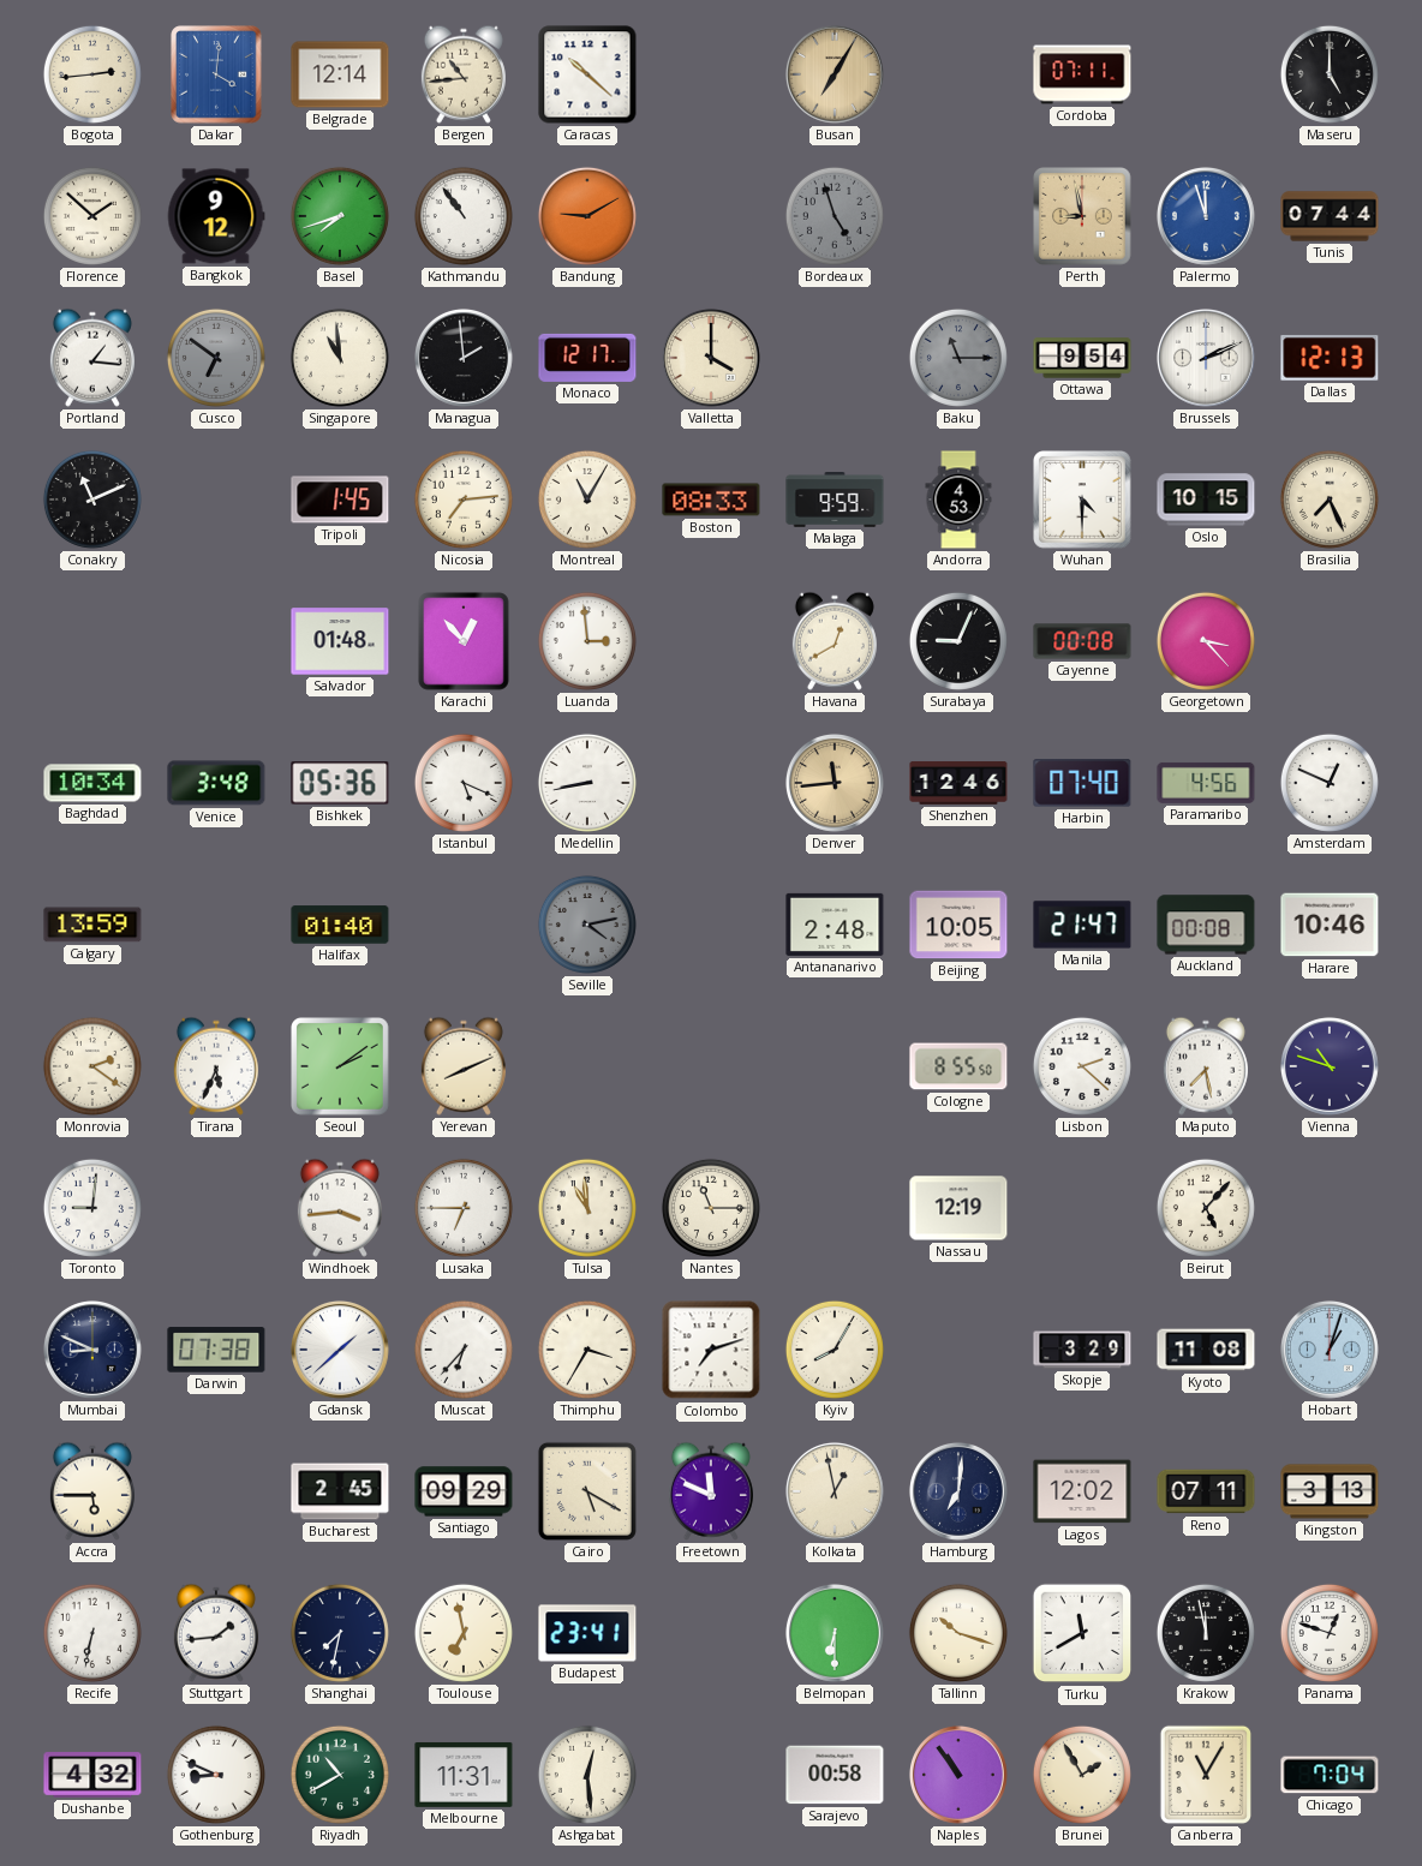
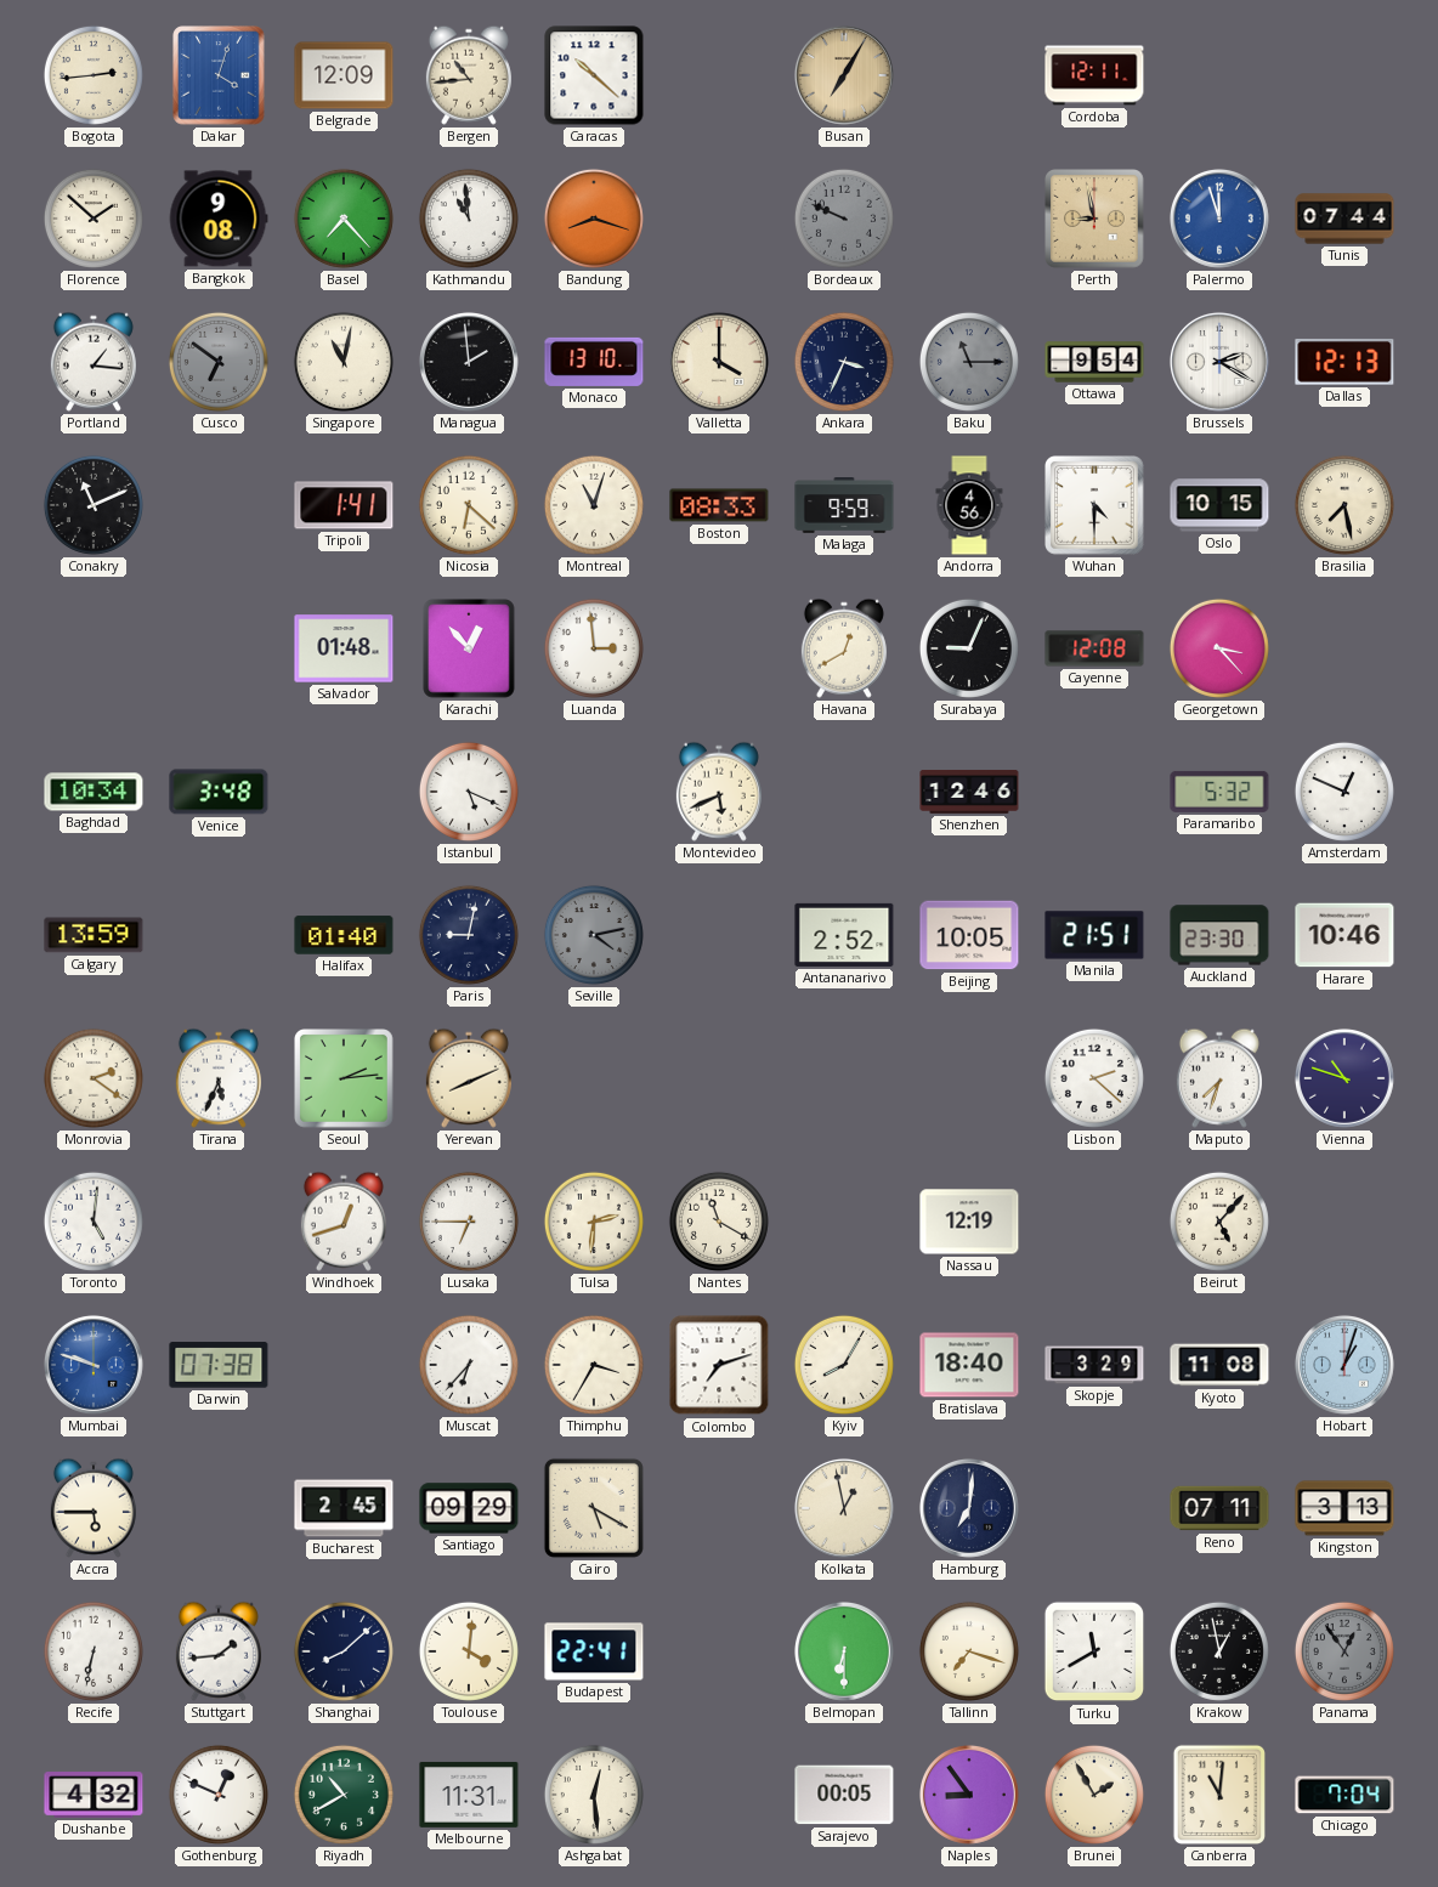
Dakar: 4:01 -> 4:03 (219, 75)
Belgrade: 12:14 -> 12:09 (344, 75)
Cordoba: 07:11 -> 12:11 (1094, 75)
Maseru: 5:00 -> none (1330, 74)
Bangkok: 9:12 -> 9:08 (219, 219)
Basel: 7:42 -> 7:23 (344, 219)
Kathmandu: 10:54 -> 10:59 (469, 219)
Bandung: 9:10 -> 8:18 (594, 219)
Bordeaux: 4:57 -> 9:49 (844, 219)
Singapore: 10:59 -> 11:02 (344, 362)
Monaco: 12:17 -> 13:10 (594, 362)
Ankara: none -> 3:34 (844, 362)
Brussels: 2:11 -> 2:20 (1219, 362)
Tripoli: 1:45 -> 1:41 (344, 505)
Nicosia: 7:14 -> 6:22 (469, 505)
Montreal: 11:05 -> 11:03 (594, 505)
Andorra: 4:53 -> 4:56 (969, 505)
Brasilia: 7:26 -> 7:28 (1344, 505)
Cayenne: 00:08 -> 12:08 (1094, 648)
Bishkek: 05:36 -> none (340, 783)
Medellin: 8:43 -> none (587, 783)
Montevideo: none -> 5:41 (719, 792)
Denver: 11:44 -> none (835, 783)
Harbin: 07:40 -> none (1082, 783)
Paramaribo: 4:56 -> 5:32 (1219, 792)
Paris: none -> 9:02 (469, 935)
Antananarivo: 2:48 -> 2:52 (844, 935)
Manila: 21:47 -> 21:51 (1094, 935)
Auckland: 00:08 -> 23:30 (1219, 935)
Seoul: 2:09 -> 2:14 (345, 1079)
Cologne: 8:55 -> none (958, 1066)
Maputo: 7:28 -> 7:33 (1219, 1078)
Toronto: 9:01 -> 5:01 (94, 1222)
Windhoek: 3:44 -> 12:42 (344, 1222)
Tulsa: 10:59 -> 2:31 (594, 1222)
Nantes: 11:15 -> 11:20 (719, 1222)
Mumbai: 8:49 -> 9:48 (94, 1365)
Mumbai dial: navy -> blue (94, 1365)
Gdansk: 1:38 -> none (340, 1350)
Bratislava: none -> 18:40 (969, 1365)
Freetown: 11:49 -> none (711, 1491)
Lagos: 12:02 -> none (1082, 1491)
Shanghai: 7:32 -> 8:08 (344, 1651)
Toulouse: 6:58 -> 4:01 (469, 1651)
Budapest: 23:41 -> 22:41 (594, 1651)
Tallinn: 10:18 -> 7:18 (969, 1651)
Krakow: 11:58 -> 12:58 (1219, 1651)
Panama: 12:48 -> 12:54 (1344, 1651)
Panama dial: white -> grey (1344, 1651)
Gothenburg: 8:49 -> 12:49 (219, 1795)
Sarajevo: 00:58 -> 00:05 (844, 1795)
Naples: 10:54 -> 8:54 (969, 1795)
Canberra: 11:05 -> 11:01 (1219, 1795)
